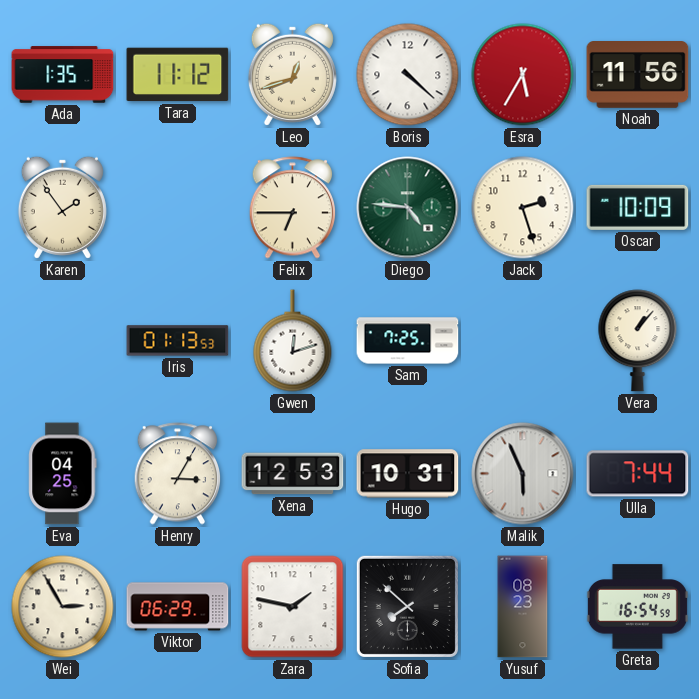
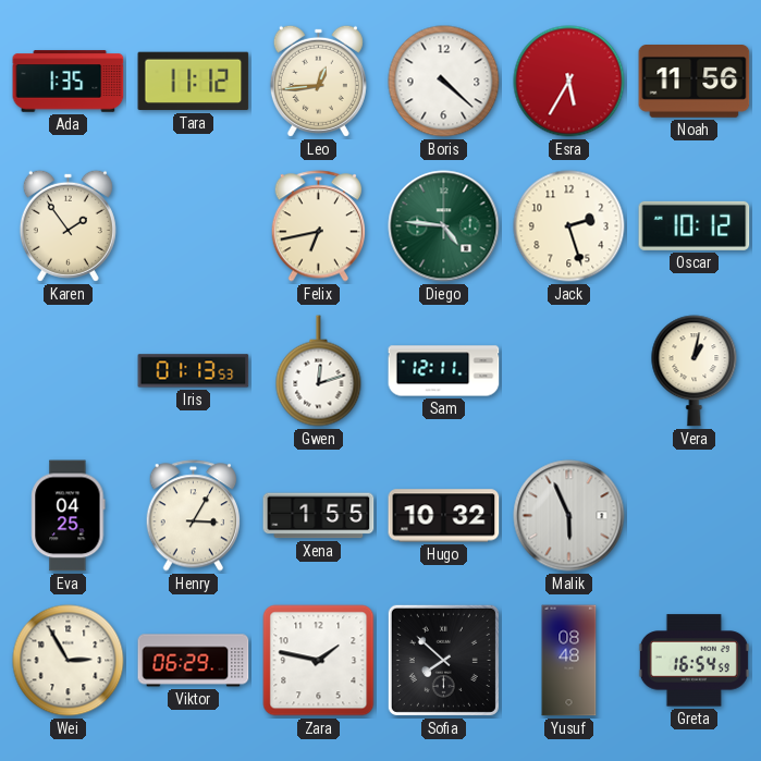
Leo: 12:42 -> 12:44 (318, 81)
Felix: 6:45 -> 6:43 (319, 226)
Oscar: 10:09 -> 10:12 (695, 225)
Sam: 7:25 -> 12:11 (444, 371)
Vera: 1:07 -> 1:02 (695, 371)
Xena: 12:53 -> 1:55 (319, 516)
Hugo: 10:31 -> 10:32 (444, 516)
Ulla: 7:44 -> none (638, 474)
Yusuf: 08:23 -> 08:48 (569, 661)
